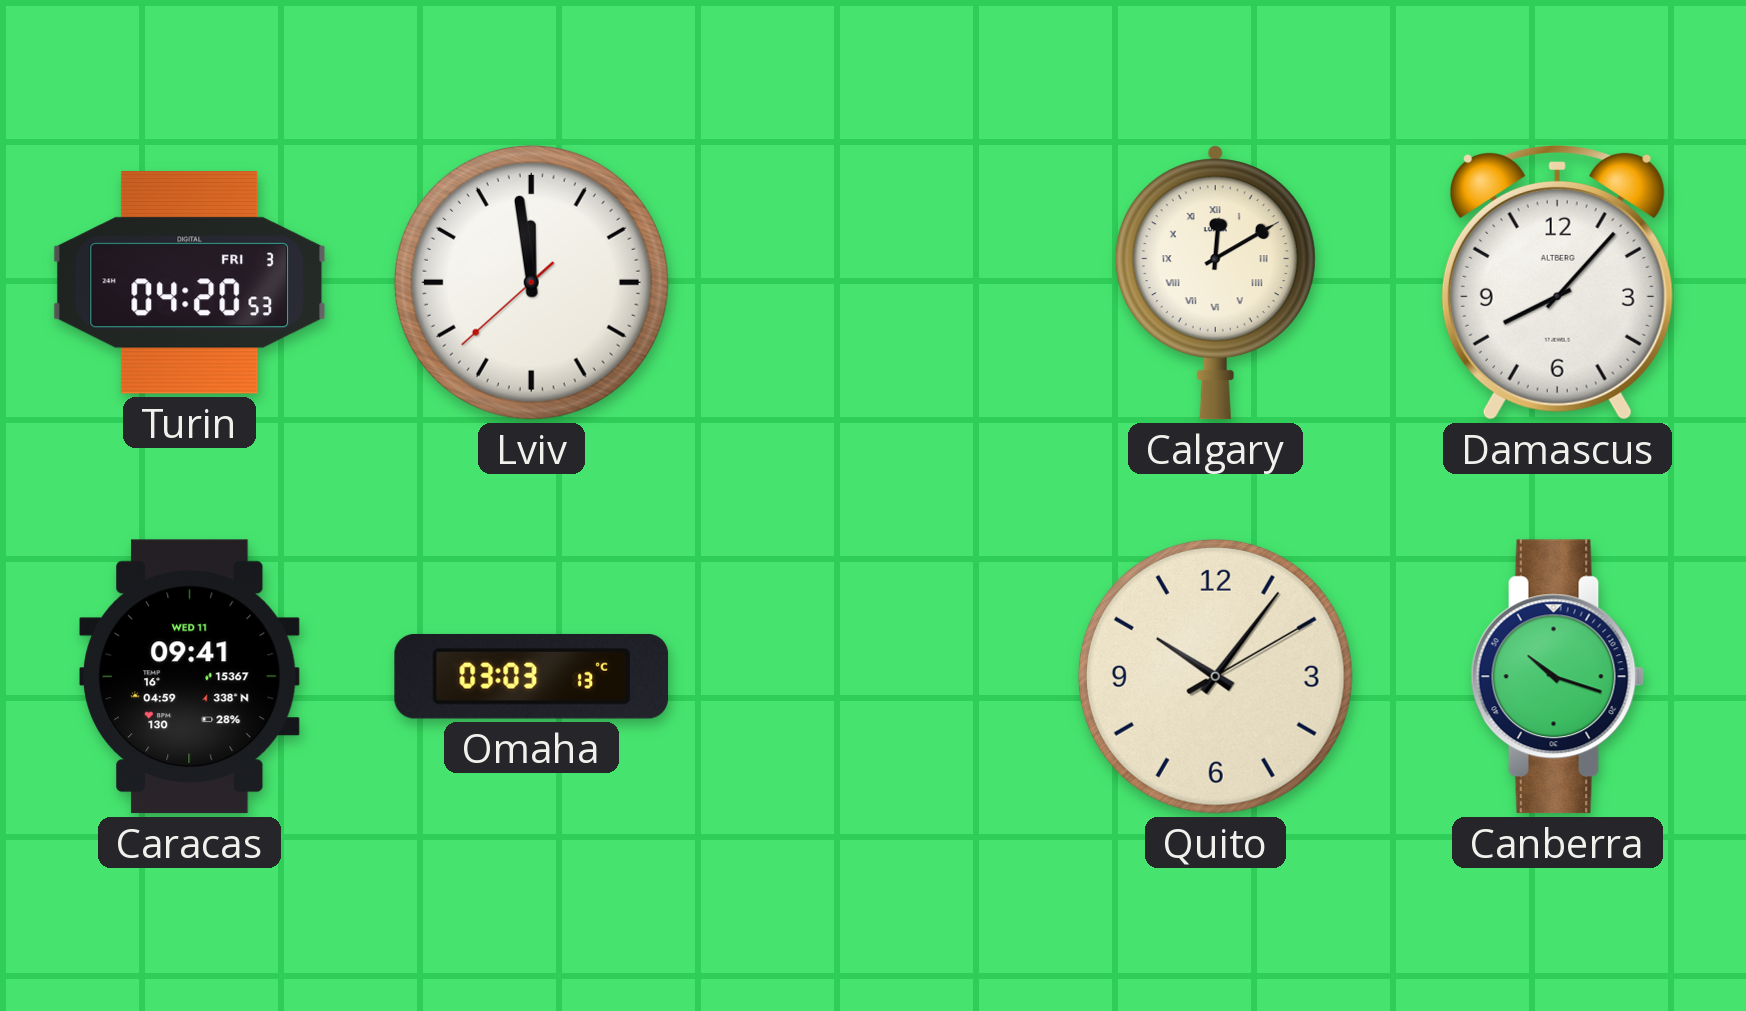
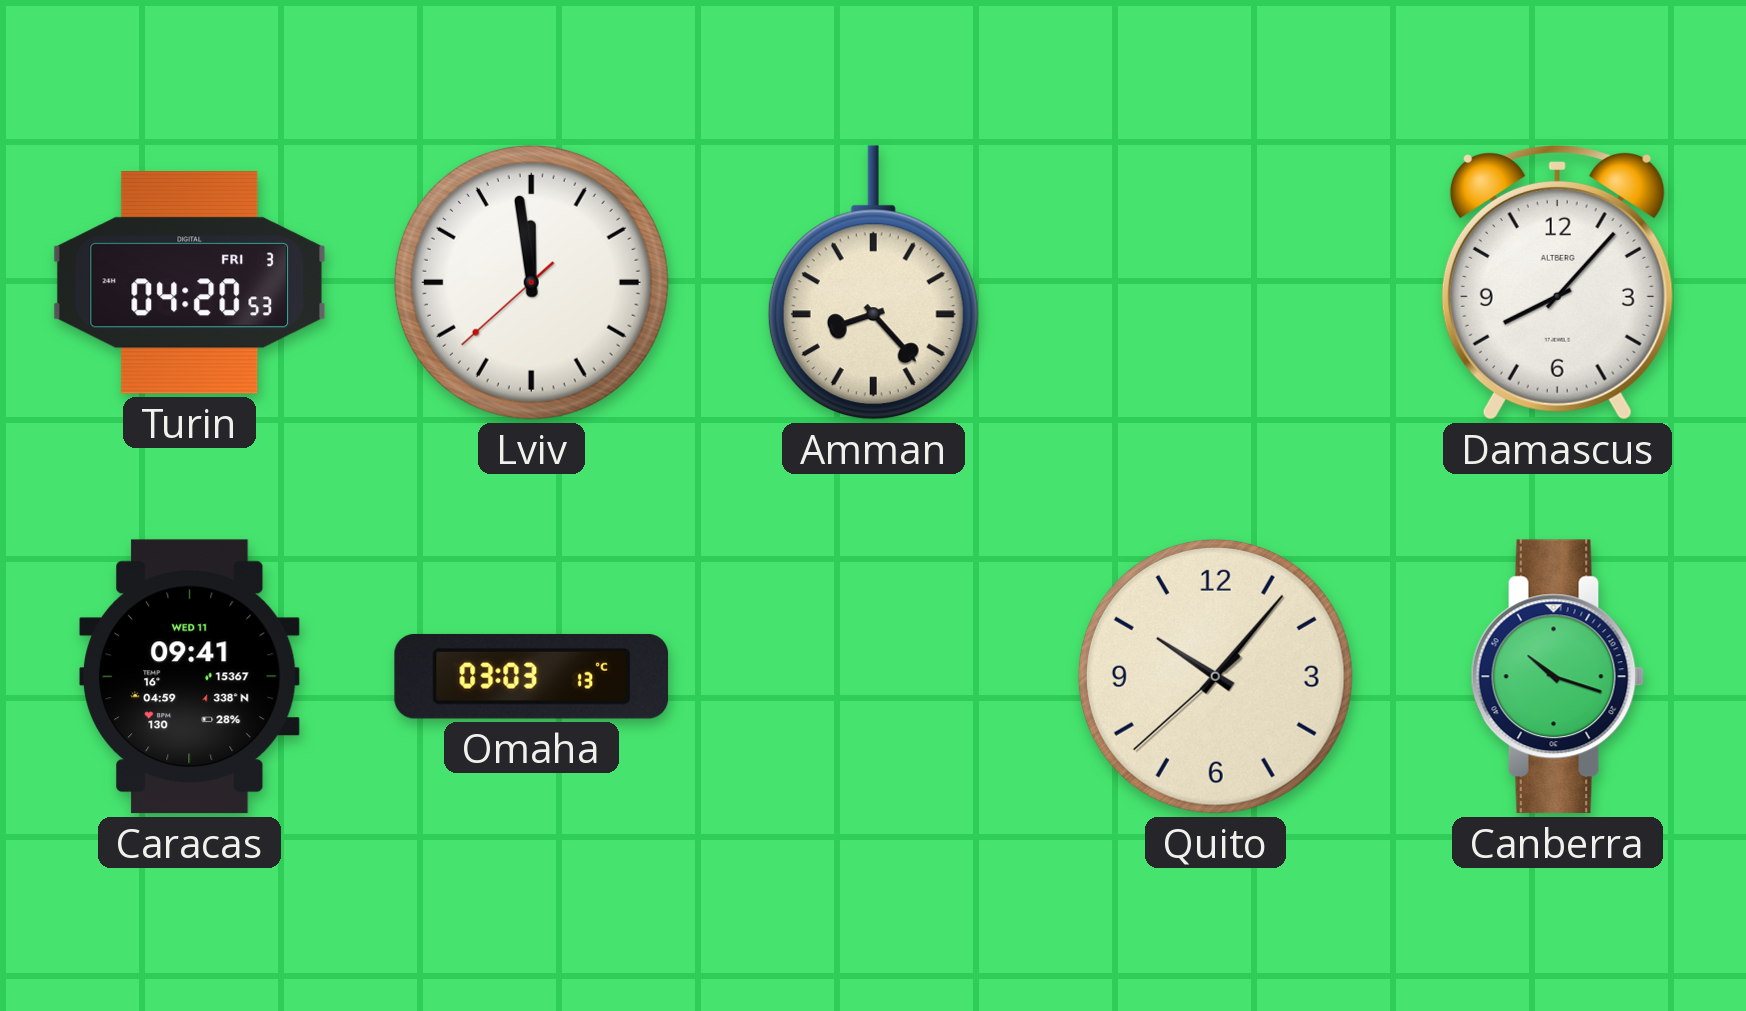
Amman: none -> 8:23 (873, 283)
Calgary: 12:10 -> none (1215, 283)
Quito: 10:06:10 -> 10:06:38 (1215, 676)
